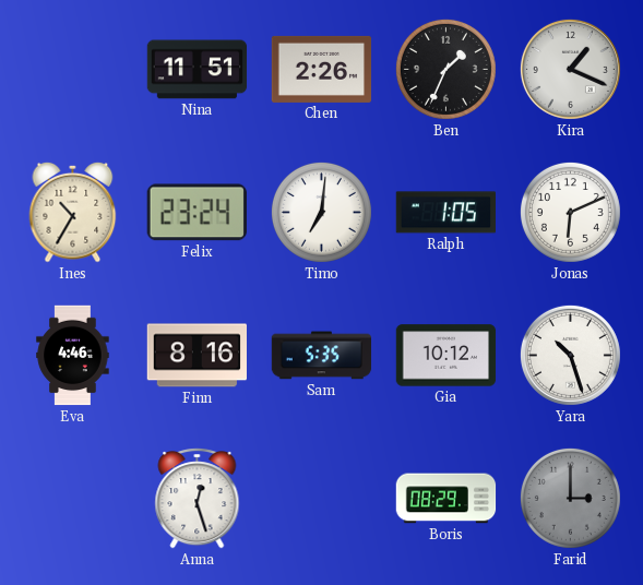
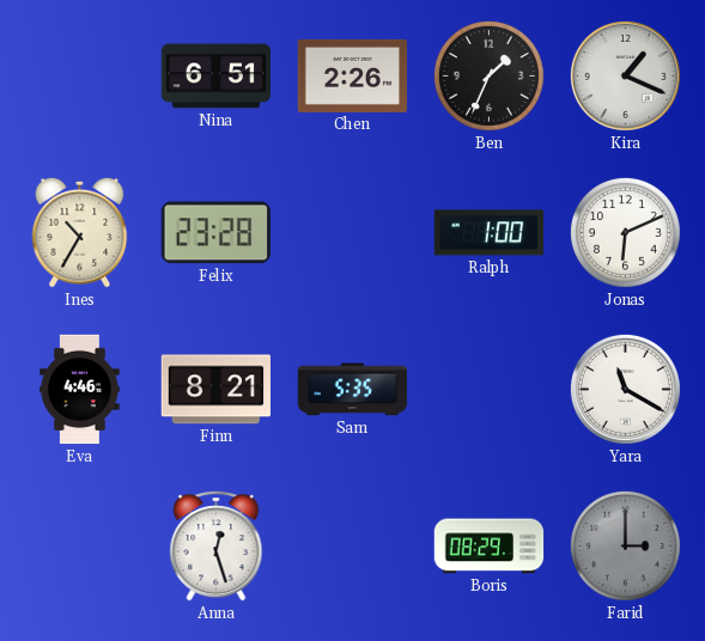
Nina: 11:51 -> 6:51 (217, 77)
Felix: 23:24 -> 23:28 (215, 233)
Timo: 7:01 -> none (321, 212)
Ralph: 1:05 -> 1:00 (488, 233)
Finn: 8:16 -> 8:21 (215, 390)
Gia: 10:12 -> none (446, 356)
Yara: 10:27 -> 11:20 (625, 389)
